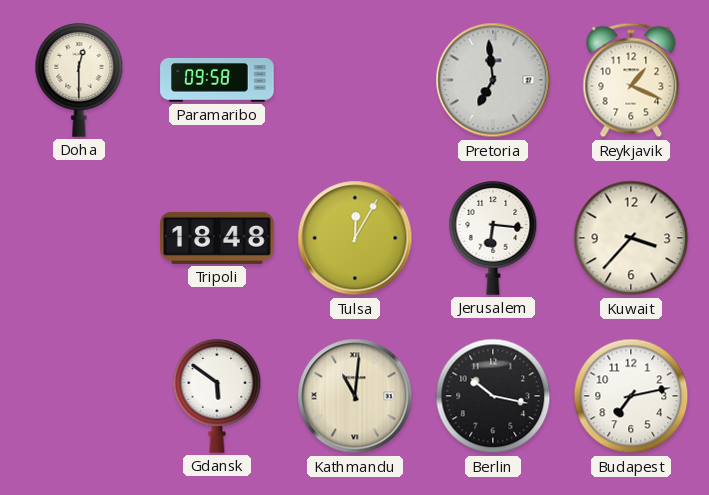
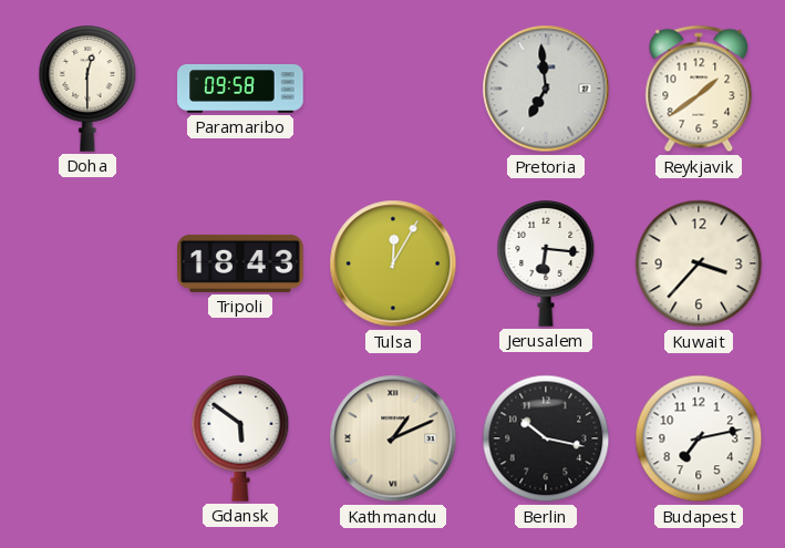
Reykjavik: 1:19 -> 1:39 (699, 89)
Tripoli: 18:48 -> 18:43 (240, 263)
Kathmandu: 11:01 -> 1:11 (393, 438)
